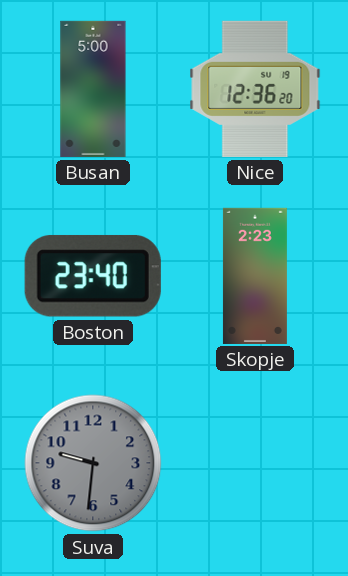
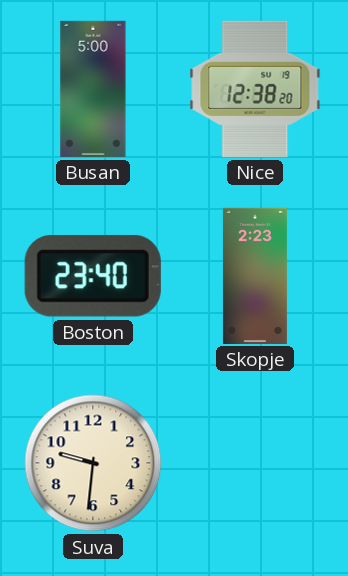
Nice: 12:36 -> 12:38 (255, 89)
Suva dial: grey -> cream (93, 463)
